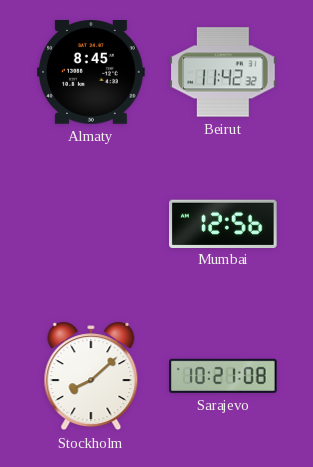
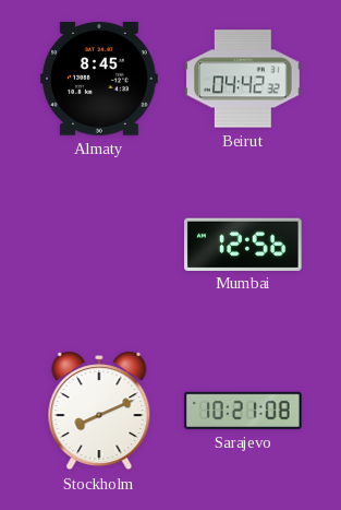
Beirut: 11:42 -> 04:42 (243, 79)
Stockholm: 8:08 -> 8:11 (99, 411)
